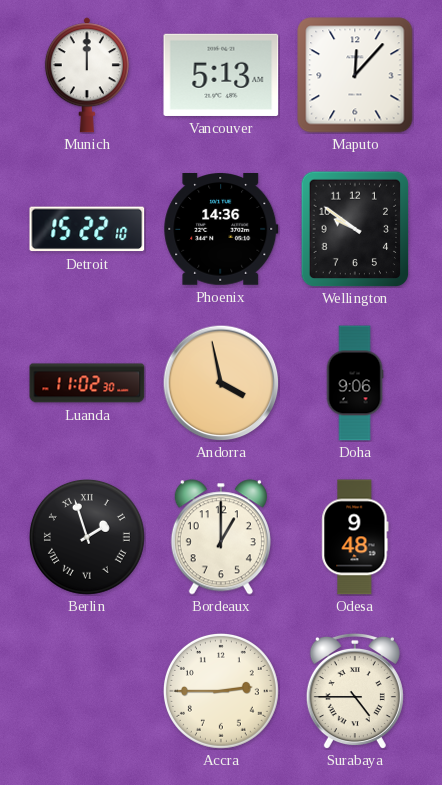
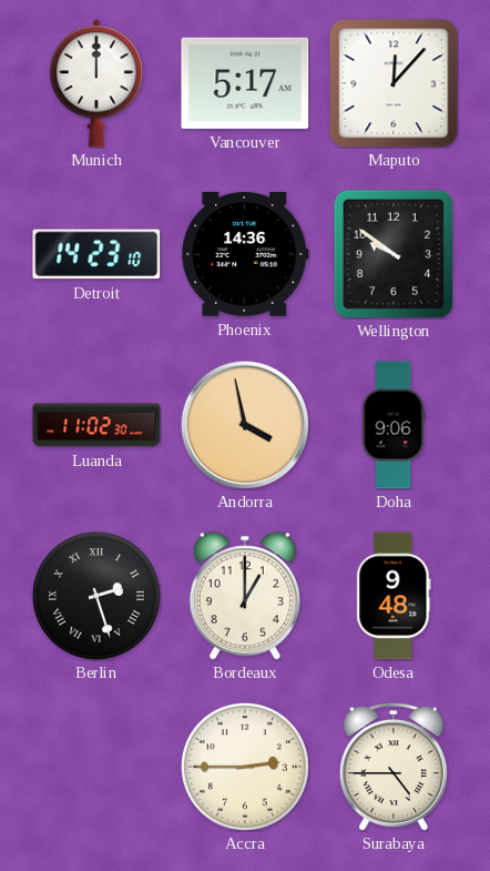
Vancouver: 5:13 -> 5:17 (245, 83)
Detroit: 15:22 -> 14:23 (96, 254)
Berlin: 1:57 -> 2:27 (96, 596)
